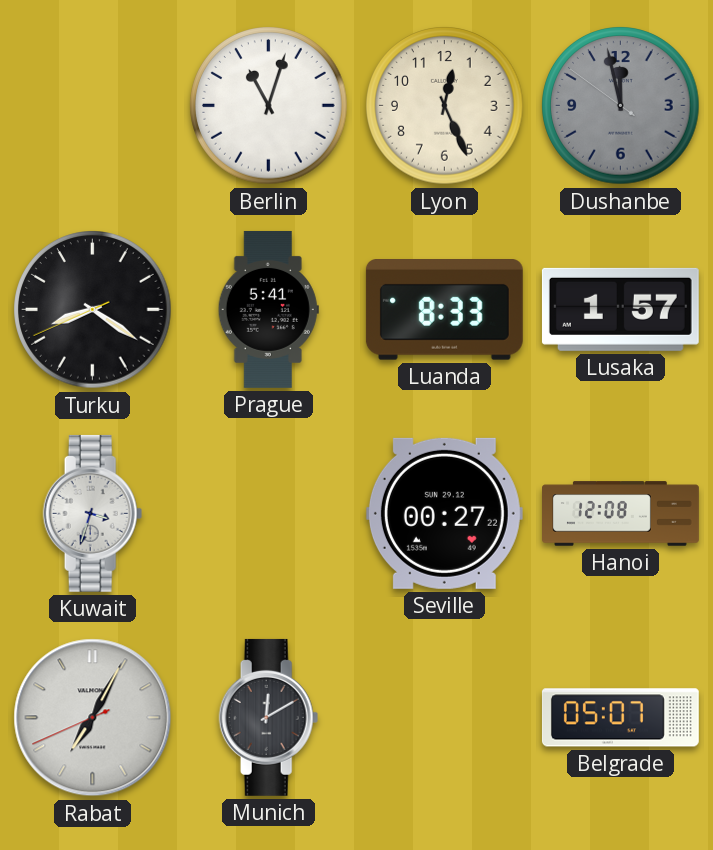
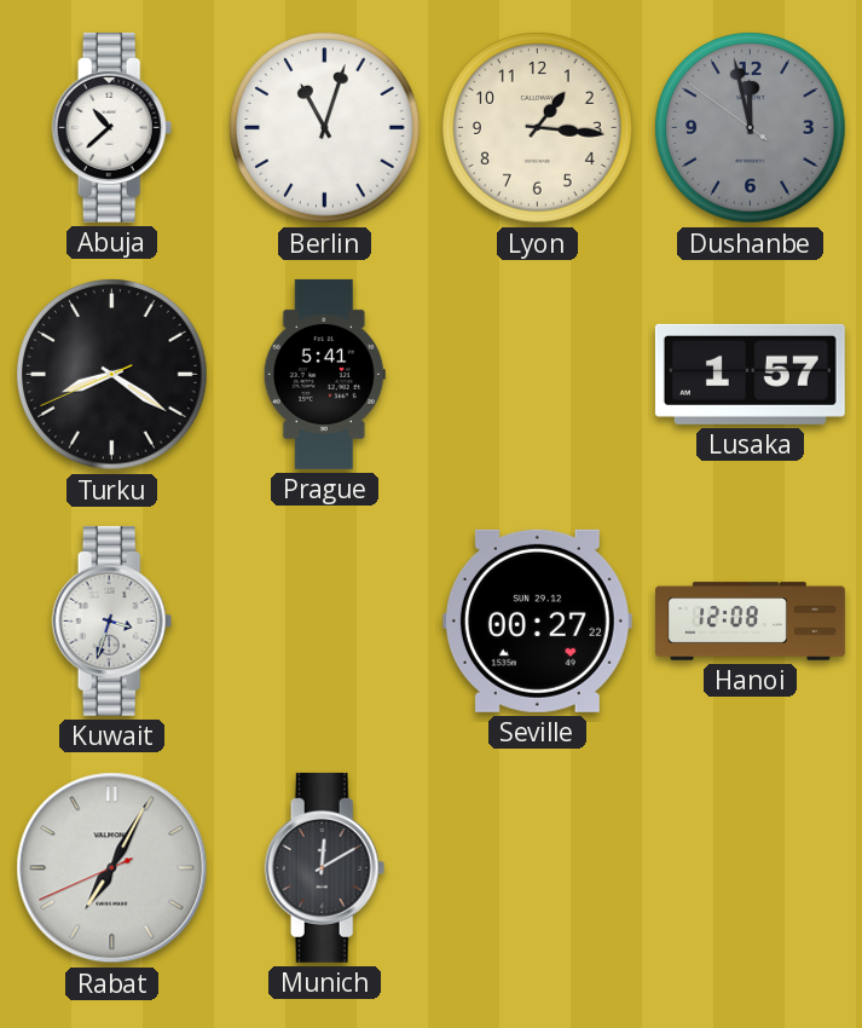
Abuja: none -> 10:38 (112, 127)
Lyon: 12:26 -> 1:16 (538, 128)
Luanda: 8:33 -> none (444, 310)
Belgrade: 05:07 -> none (620, 718)
